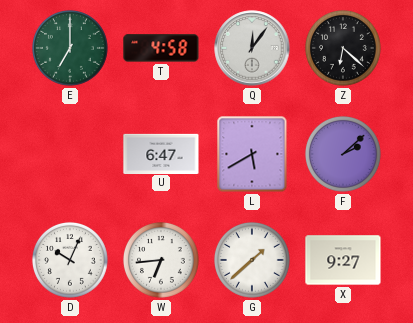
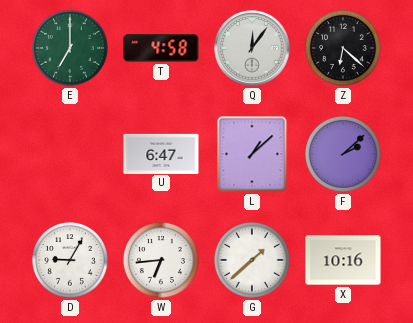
L: 5:40 -> 1:08 (252, 154)
D: 10:04 -> 9:05 (70, 260)
X: 9:27 -> 10:16 (343, 260)
